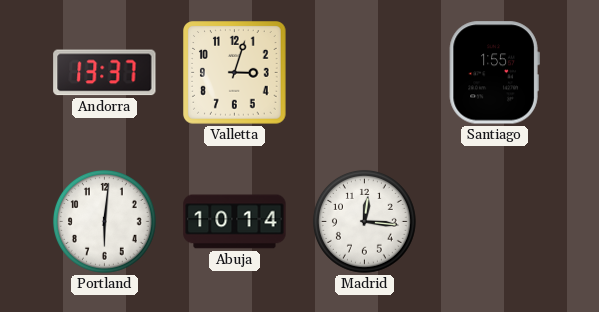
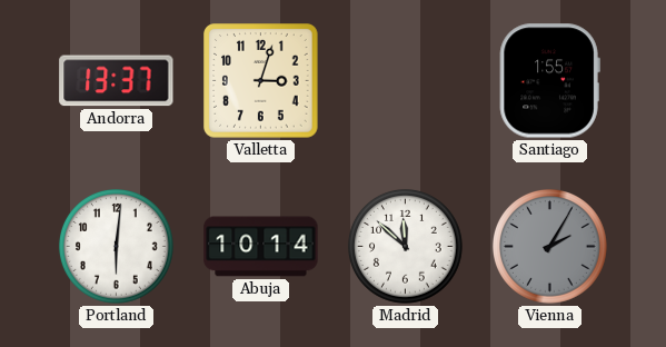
Madrid: 12:16 -> 11:52 (406, 247)
Vienna: none -> 2:05 (550, 247)
